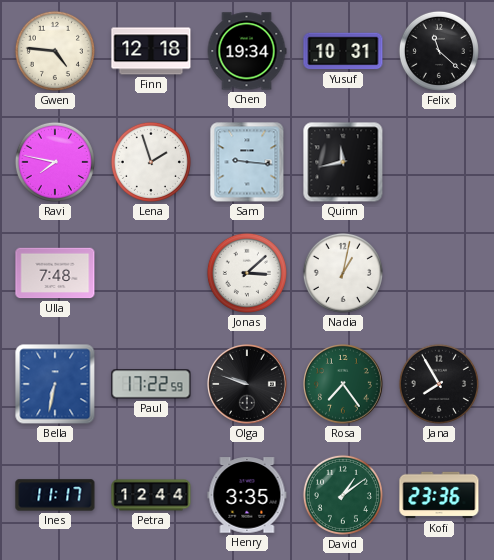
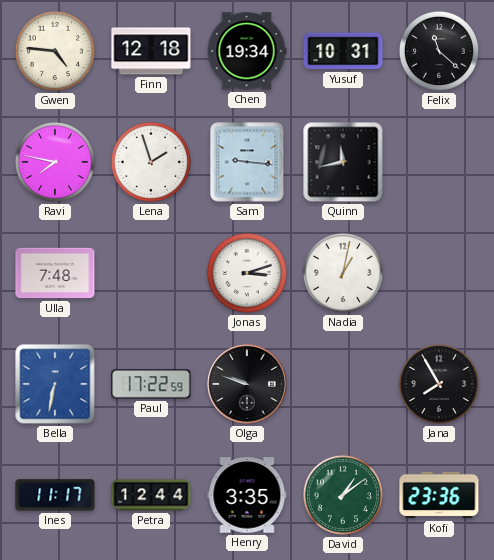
Jonas: 3:08 -> 3:12 (247, 273)
Rosa: 7:24 -> none (344, 385)
